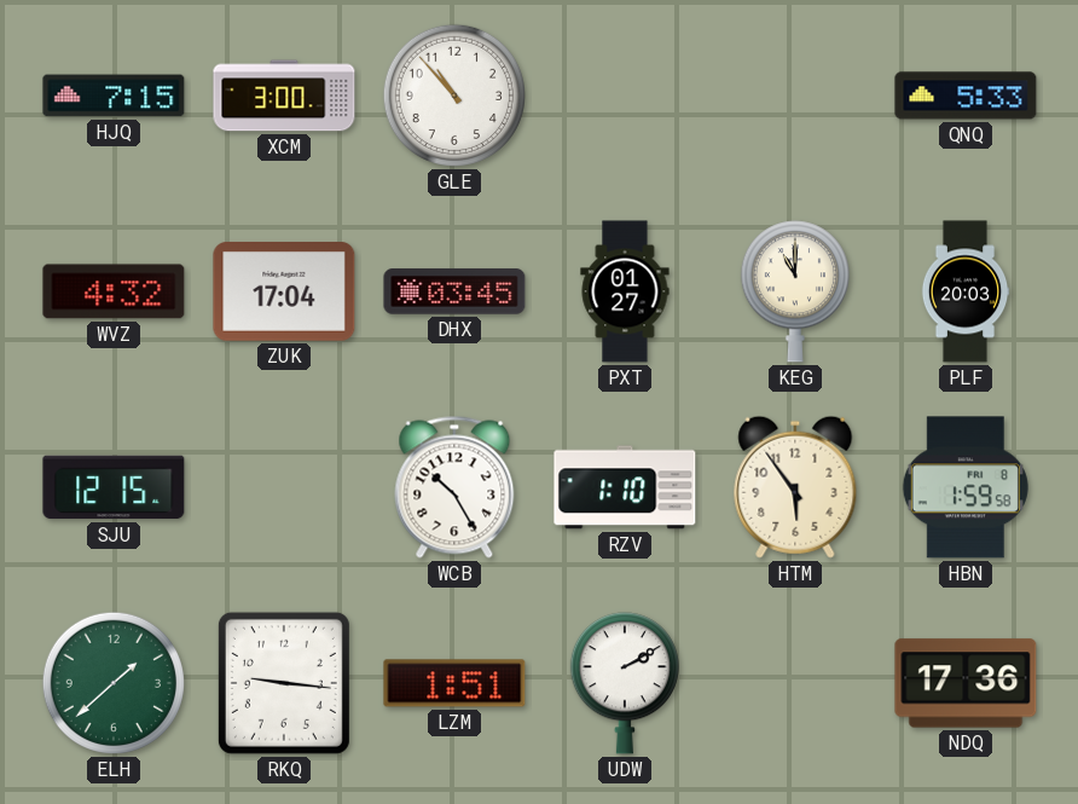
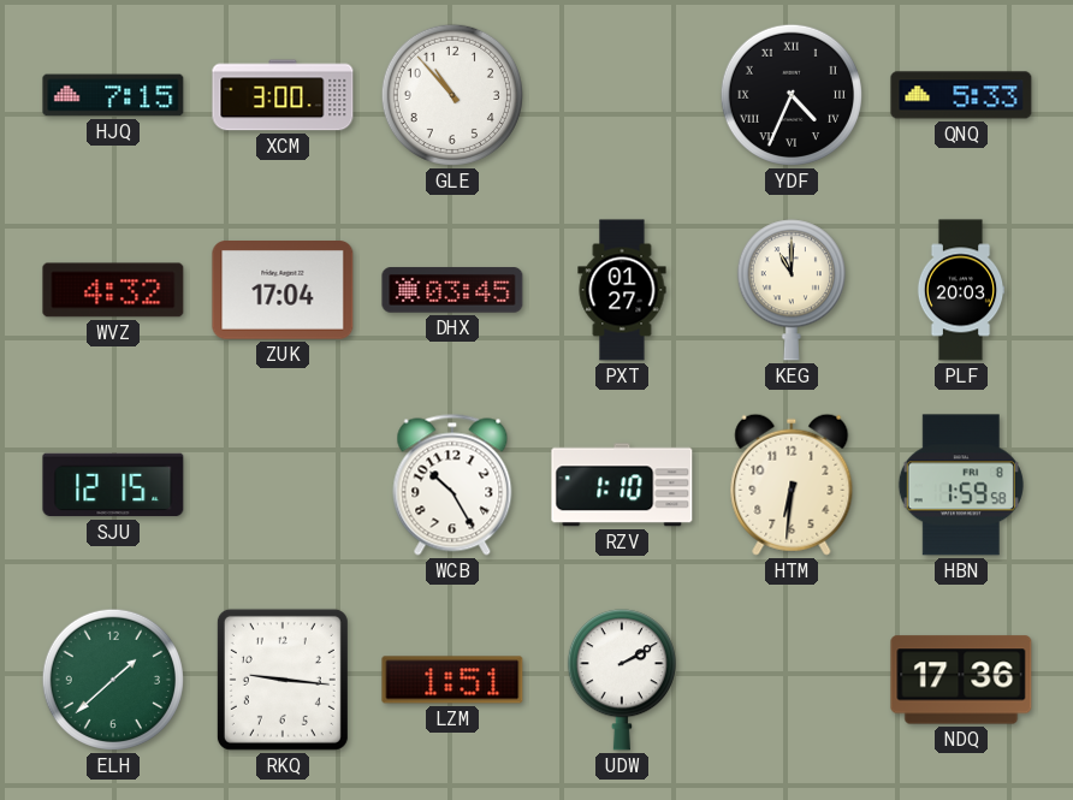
YDF: none -> 4:34 (792, 95)
HTM: 5:54 -> 6:31 (792, 485)
